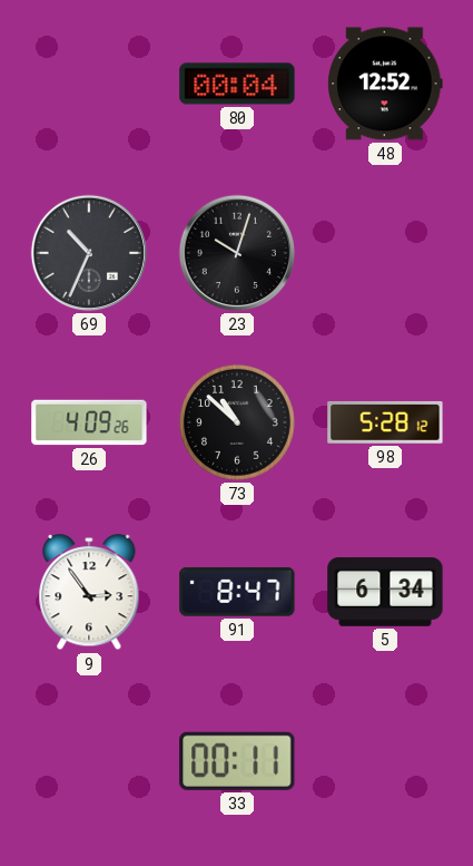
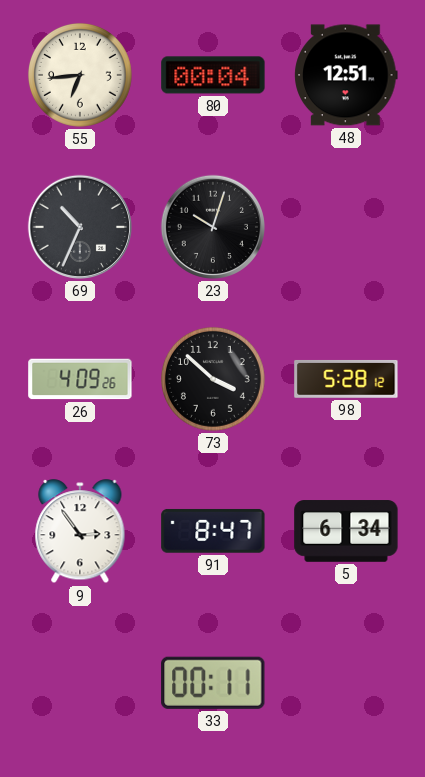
55: none -> 6:44 (80, 75)
48: 12:52 -> 12:51 (346, 75)
73: 10:52 -> 3:52 (213, 379)
